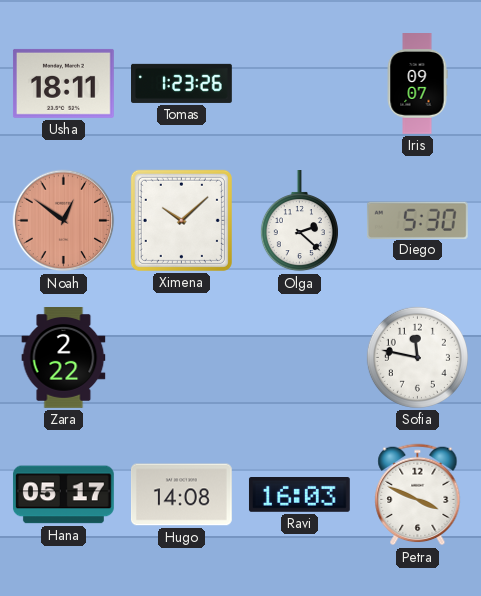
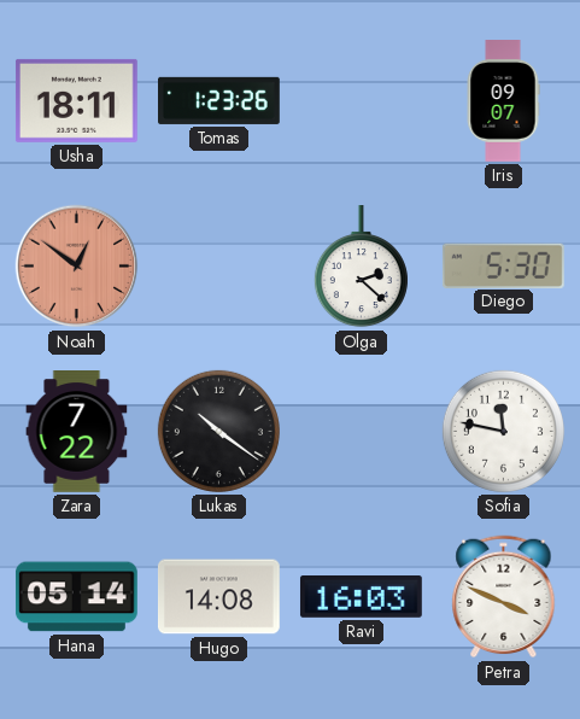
Ximena: 10:08 -> none (181, 220)
Zara: 2:22 -> 7:22 (77, 432)
Lukas: none -> 10:21 (218, 431)
Hana: 05:17 -> 05:14 (76, 597)
